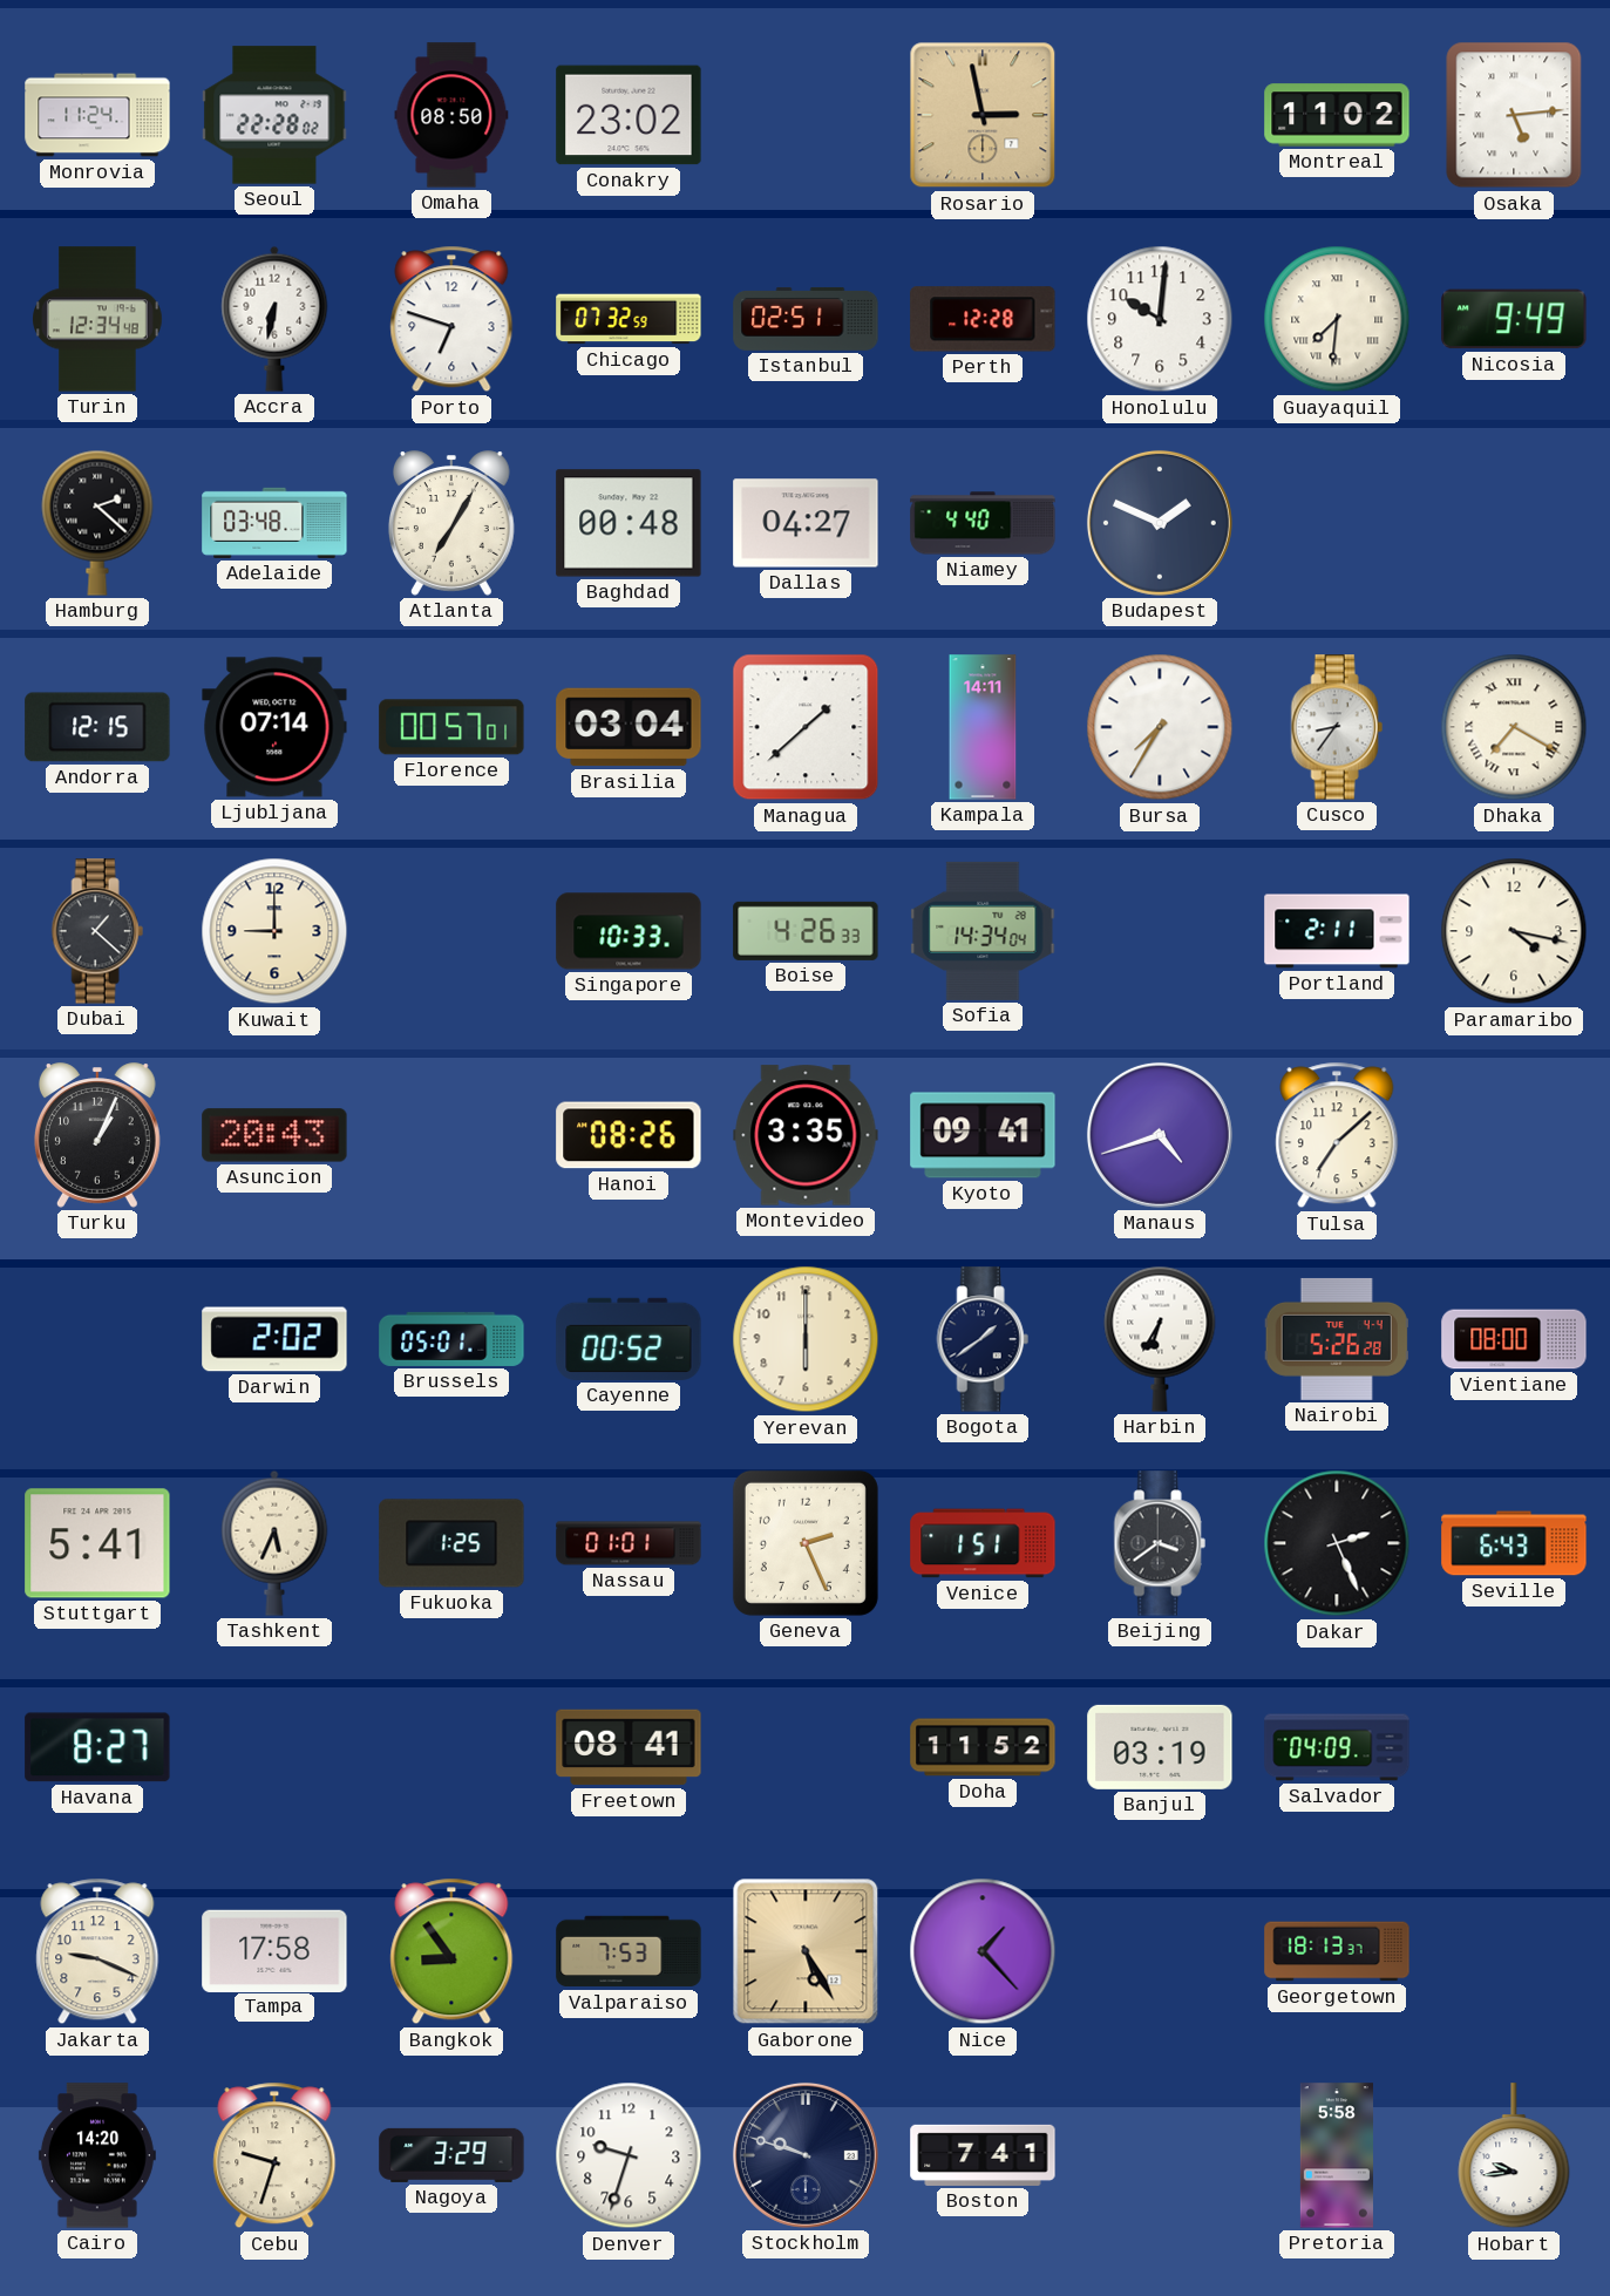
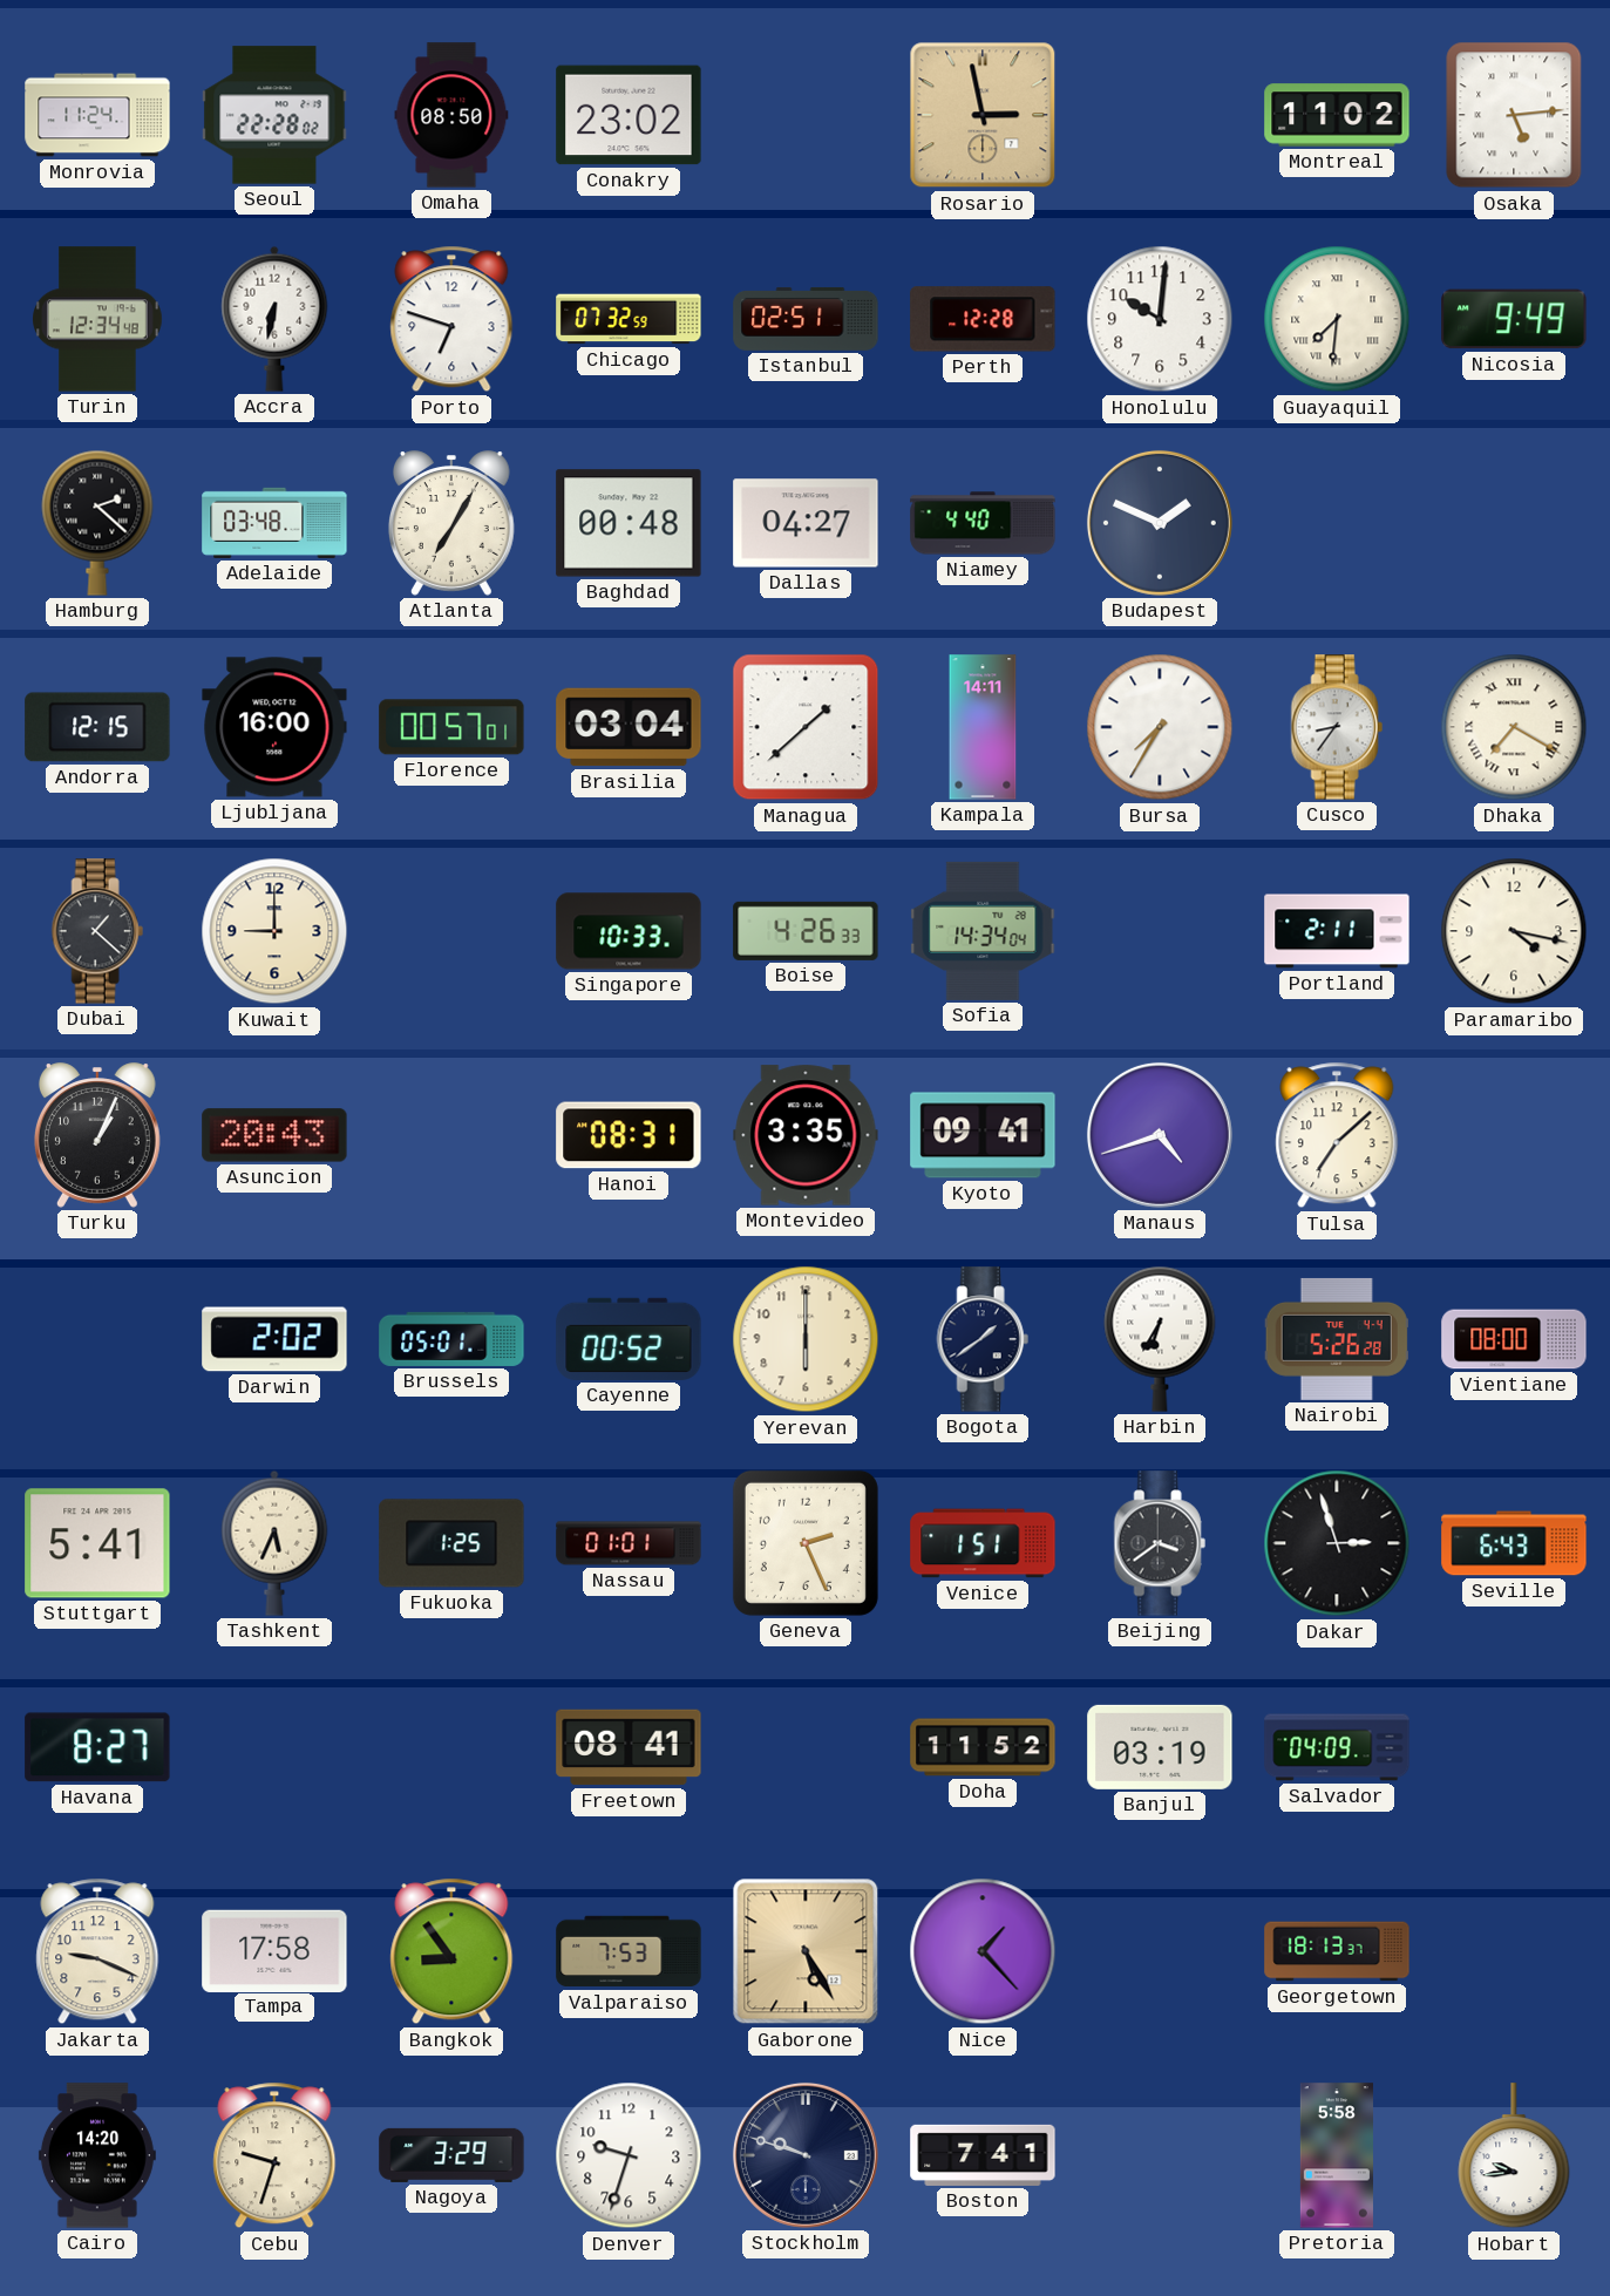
Ljubljana: 07:14 -> 16:00 (274, 727)
Hanoi: 08:26 -> 08:31 (629, 1135)
Dakar: 2:26 -> 2:57 (1337, 1543)
